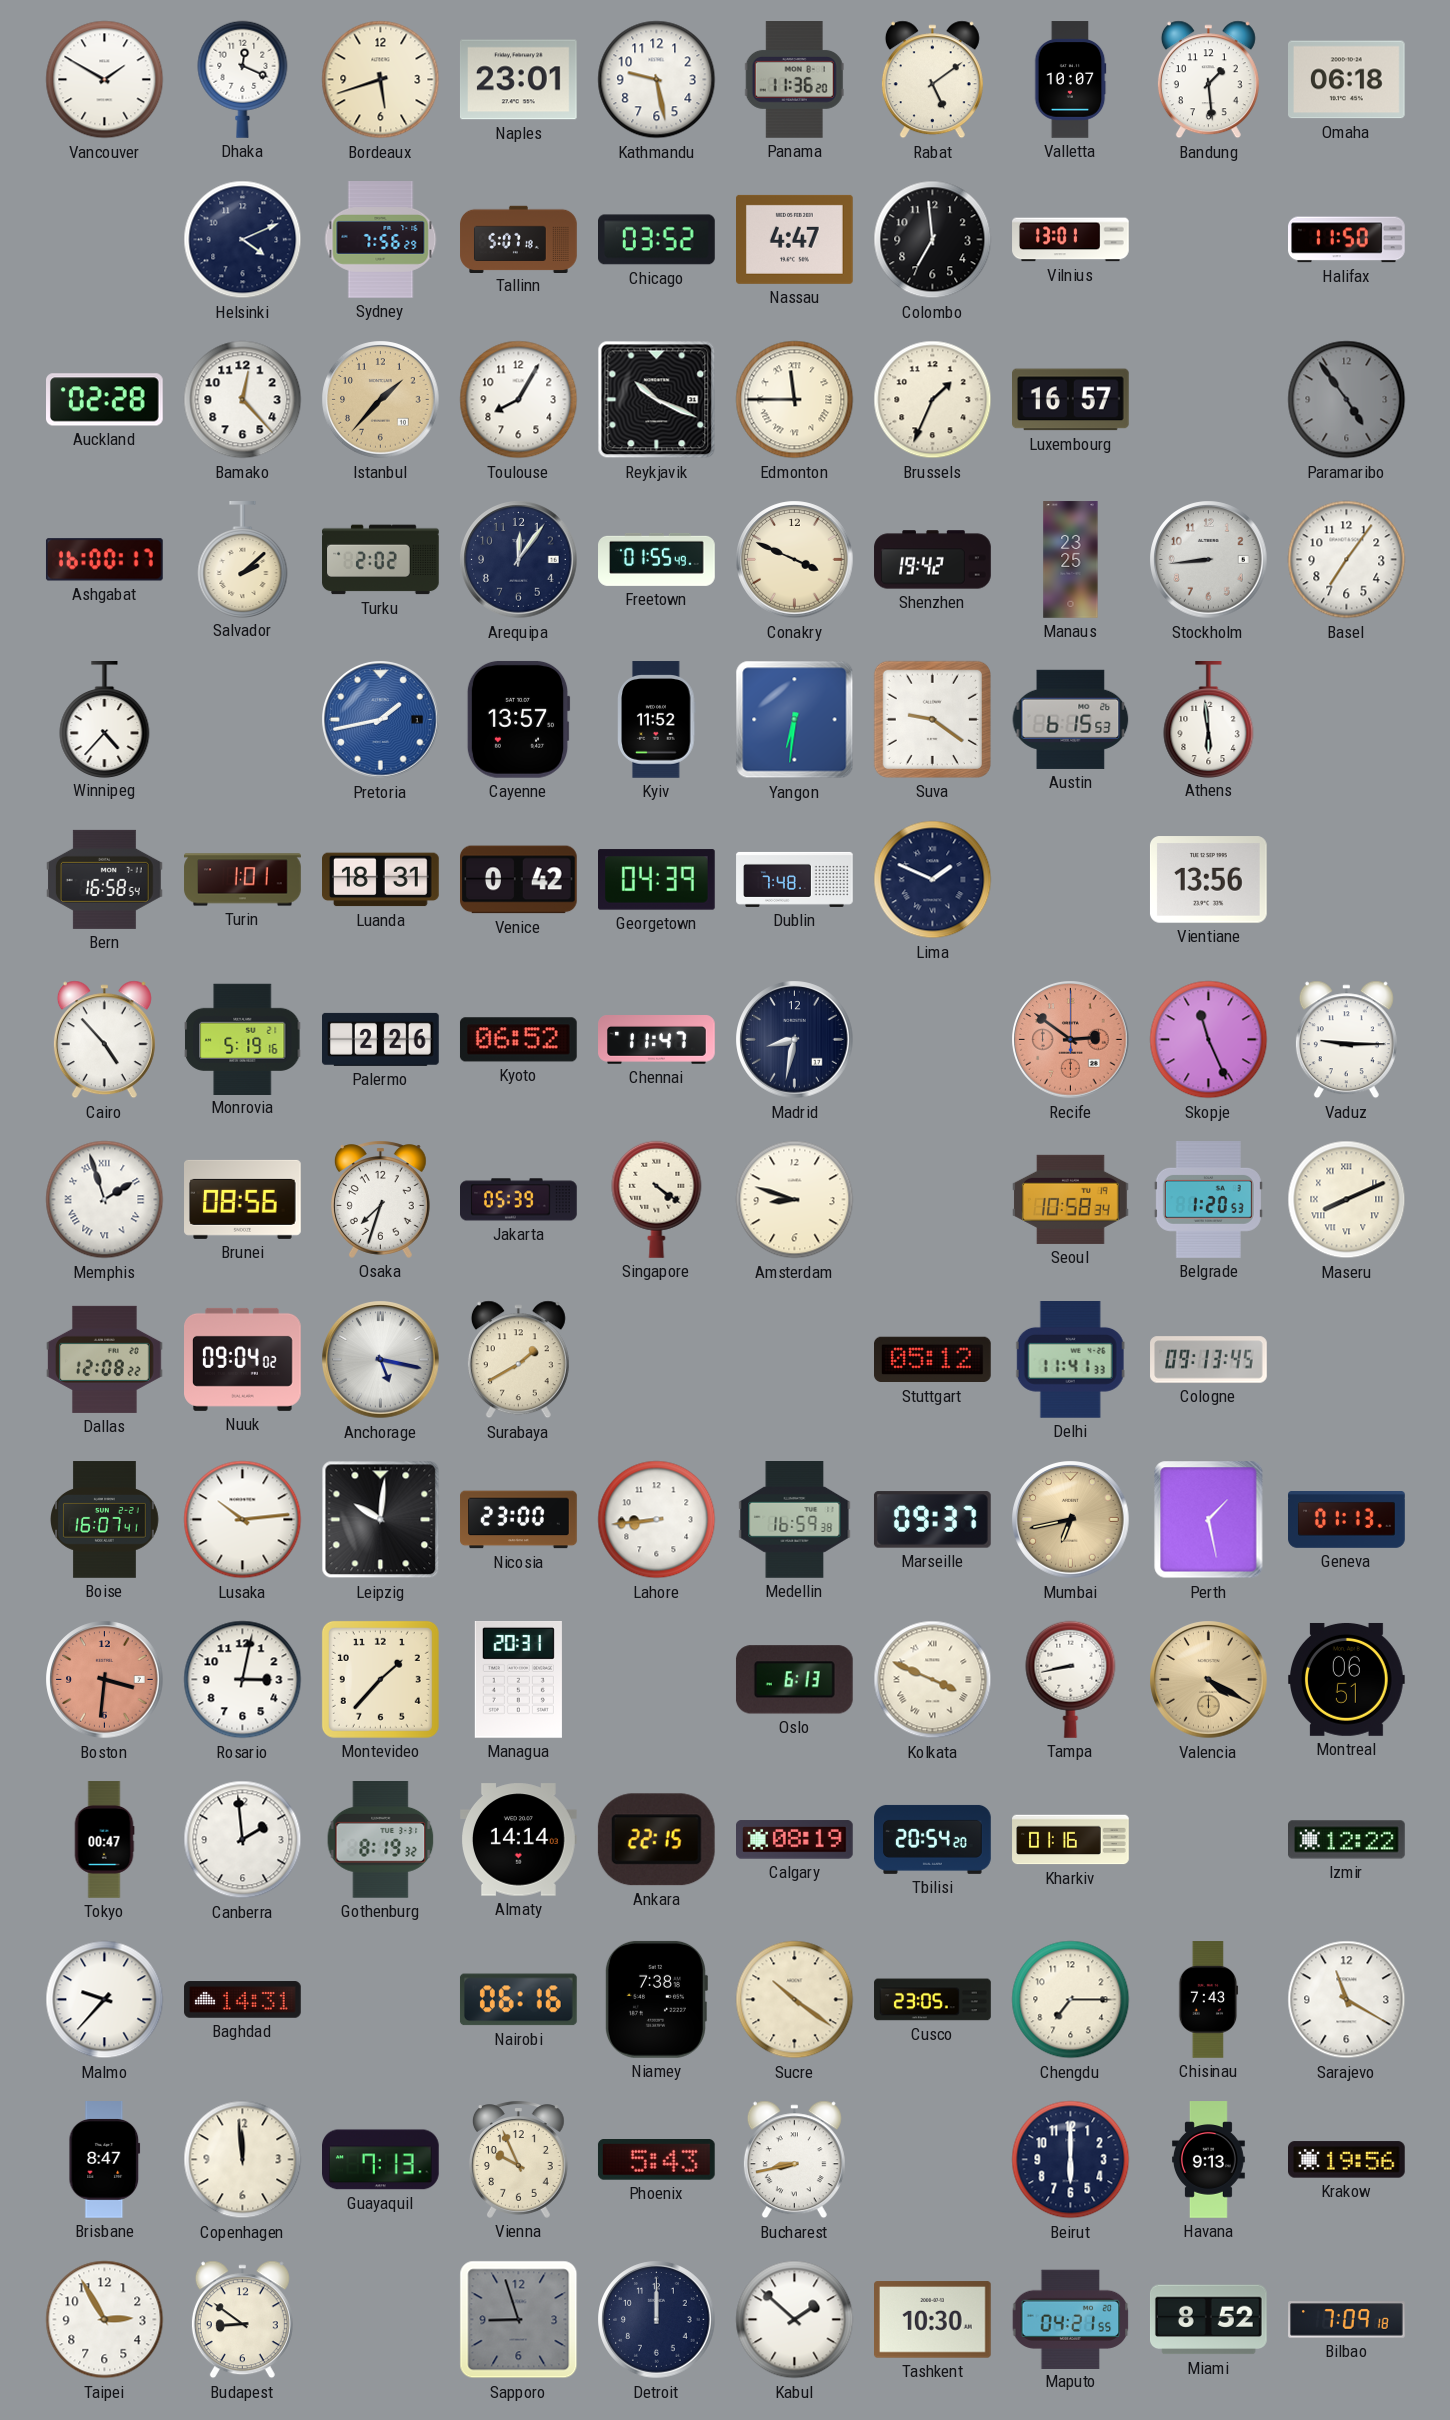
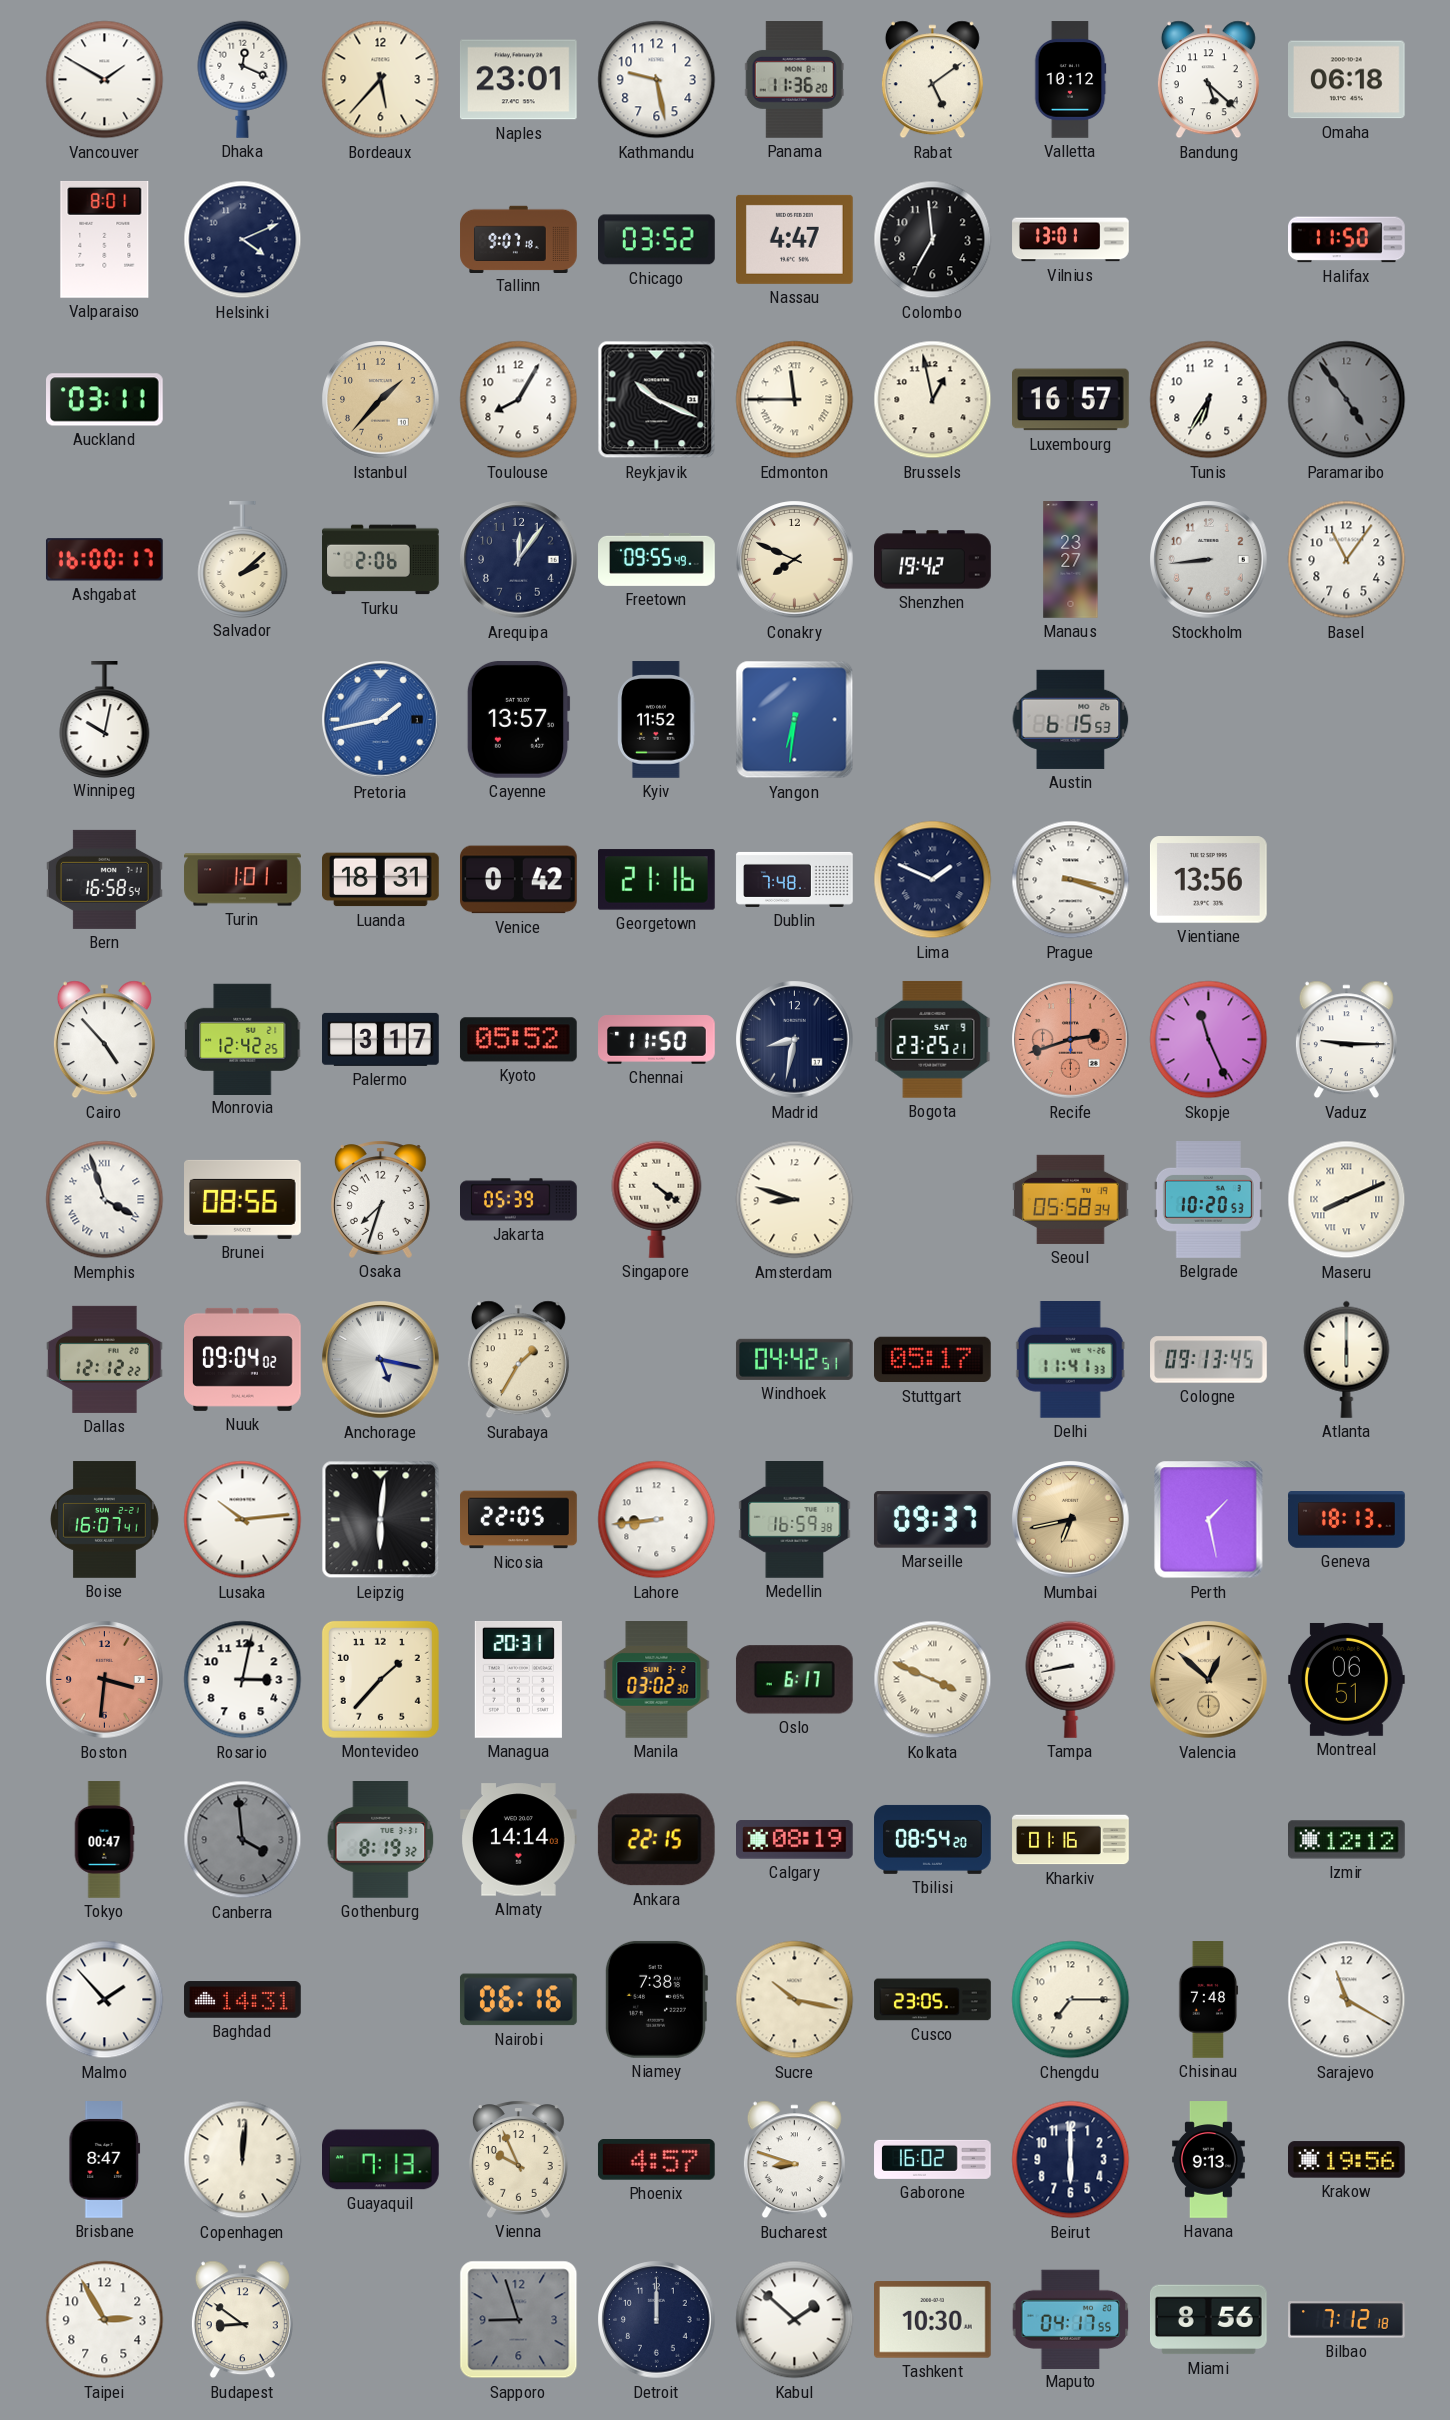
Bordeaux: 5:42 -> 5:37 (381, 80)
Valletta: 10:07 -> 10:12 (1070, 80)
Bandung: 1:29 -> 5:22 (1208, 80)
Valparaiso: none -> 8:01 (105, 239)
Sydney: 7:56 -> none (381, 240)
Tallinn: 5:07 -> 9:07 (519, 239)
Auckland: 02:28 -> 03:11 (105, 400)
Bamako: 12:23 -> none (243, 400)
Brussels: 1:34 -> 12:58 (933, 400)
Tunis: none -> 6:35 (1209, 400)
Turku: 2:02 -> 2:06 (381, 560)
Freetown: 01:55 -> 09:55 (657, 559)
Conakry: 3:49 -> 7:49 (795, 560)
Manaus: 23:25 -> 23:27 (1071, 560)
Basel: 7:06 -> 11:06 (1347, 560)
Winnipeg: 4:37 -> 10:02 (105, 720)
Suva: 9:21 -> none (932, 719)
Athens: 5:59 -> none (1209, 720)
Georgetown: 04:39 -> 21:16 (657, 880)
Prague: none -> 3:18 (1071, 880)
Monrovia: 5:19 -> 12:42 (243, 1039)
Palermo: 2:26 -> 3:17 (381, 1039)
Kyoto: 06:52 -> 05:52 (518, 1040)
Chennai: 11:47 -> 11:50 (657, 1040)
Bogota: none -> 23:25 (933, 1039)
Recife: 2:51 -> 2:42 (1071, 1040)
Memphis: 1:57 -> 3:57 (105, 1200)
Seoul: 10:58 -> 05:58 (1071, 1199)
Belgrade: 1:20 -> 10:20 (1208, 1200)
Dallas: 12:08 -> 12:12 (105, 1359)
Surabaya: 1:40 -> 1:35 (518, 1360)
Windhoek: none -> 04:42 (794, 1359)
Stuttgart: 05:12 -> 05:17 (933, 1360)
Atlanta: none -> 6:00 (1347, 1359)
Leipzig: 10:01 -> 6:01 (381, 1520)
Nicosia: 23:00 -> 22:05 (519, 1520)
Geneva: 01:13 -> 18:13 (1347, 1520)
Manila: none -> 03:02 (657, 1680)
Oslo: 6:13 -> 6:17 (794, 1680)
Valencia: 4:20 -> 12:52 (1209, 1680)
Canberra: 1:59 -> 3:59 (243, 1840)
Canberra dial: white -> grey (243, 1840)
Tbilisi: 20:54 -> 08:54 (933, 1839)
Izmir: 12:22 -> 12:12 (1347, 1840)
Malmo: 9:37 -> 1:53 (105, 2000)
Sucre: 10:21 -> 10:17 (795, 2000)
Chisinau: 7:43 -> 7:48 (1209, 2000)
Copenhagen: 11:59 -> 12:01 (243, 2160)
Phoenix: 5:43 -> 4:57 (656, 2160)
Bucharest: 8:43 -> 8:48 (794, 2160)
Gaborone: none -> 16:02 (933, 2159)
Maputo: 04:21 -> 04:17 (1071, 2319)
Miami: 8:52 -> 8:56 (1209, 2320)
Bilbao: 7:09 -> 7:12 (1347, 2320)
